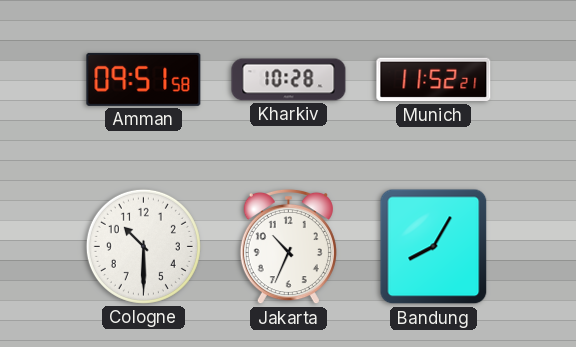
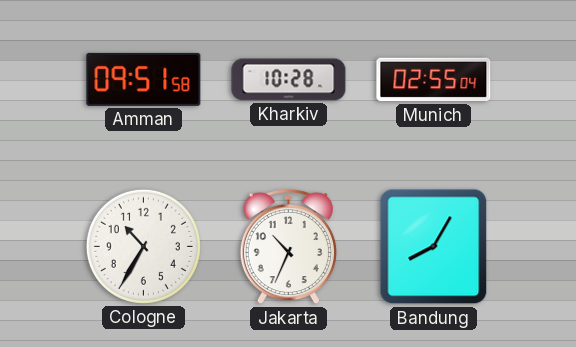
Munich: 11:52 -> 02:55 (434, 80)
Cologne: 10:30 -> 10:35 (143, 246)
